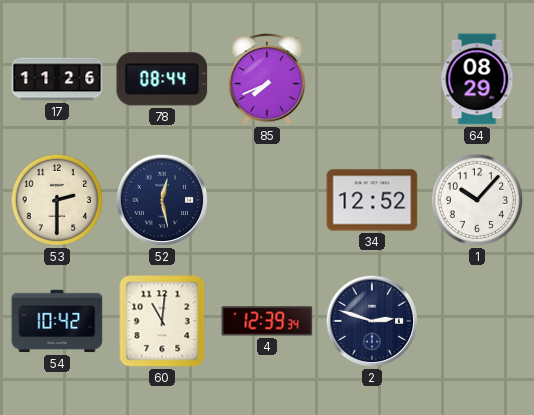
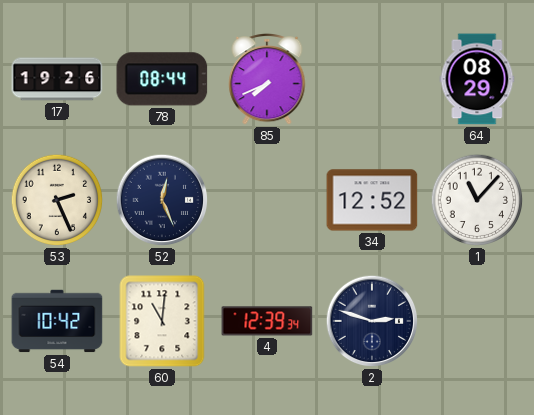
17: 11:26 -> 19:26 (57, 79)
53: 2:30 -> 2:26 (57, 200)
52: 12:28 -> 12:26 (162, 200)
1: 10:07 -> 11:07 (477, 200)
